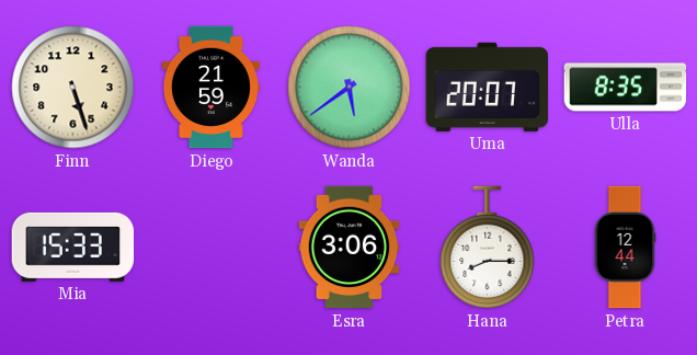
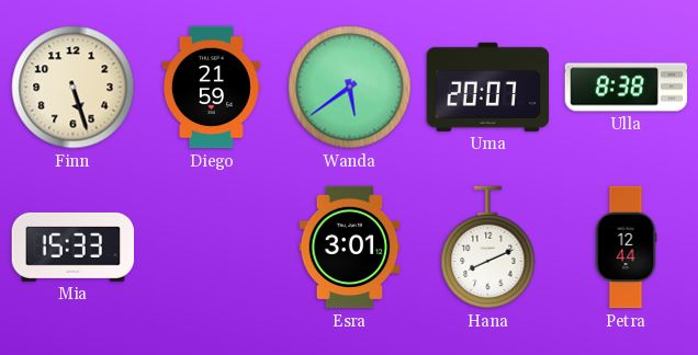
Ulla: 8:35 -> 8:38 (627, 88)
Esra: 3:06 -> 3:01 (350, 248)
Hana: 8:15 -> 8:11 (488, 248)
